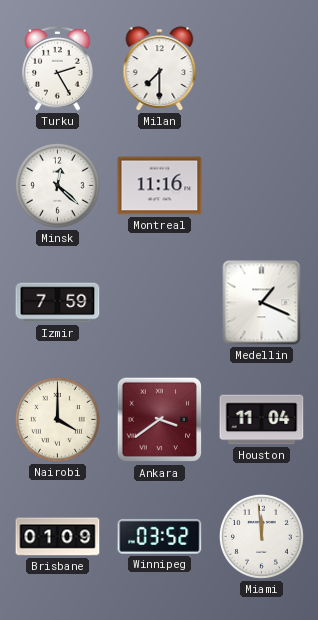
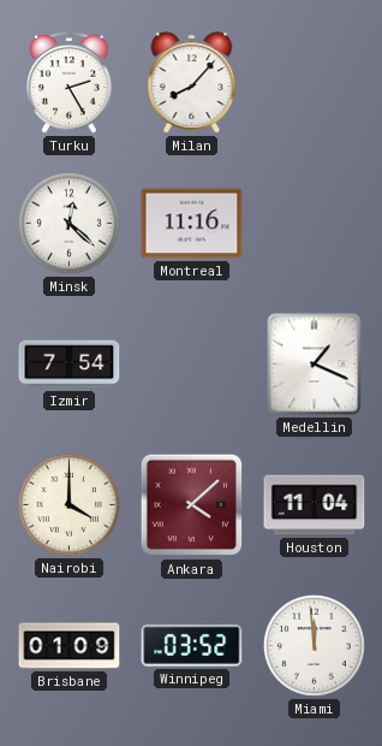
Milan: 7:30 -> 8:07 (192, 83)
Izmir: 7:59 -> 7:54 (70, 365)
Ankara: 3:39 -> 4:08 (192, 505)
